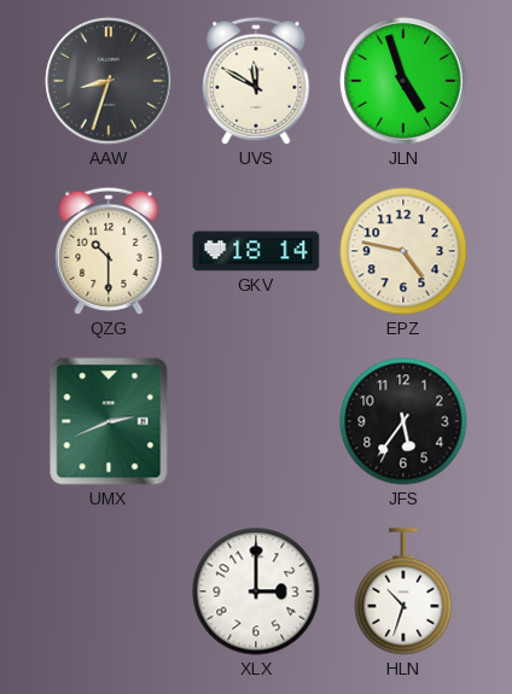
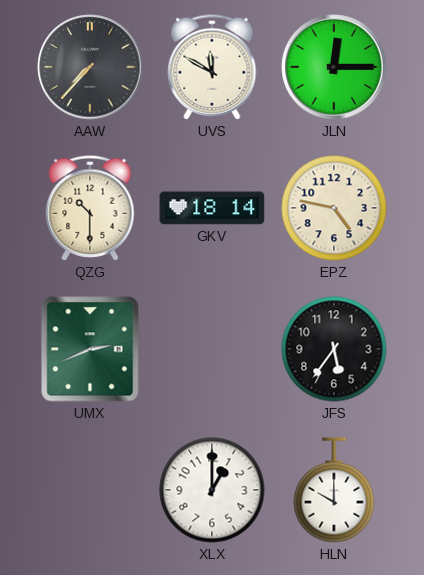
AAW: 8:33 -> 7:37 (90, 67)
JLN: 4:57 -> 12:15 (334, 67)
XLX: 3:00 -> 1:00 (212, 490)
HLN: 10:33 -> 10:00 (334, 490)
